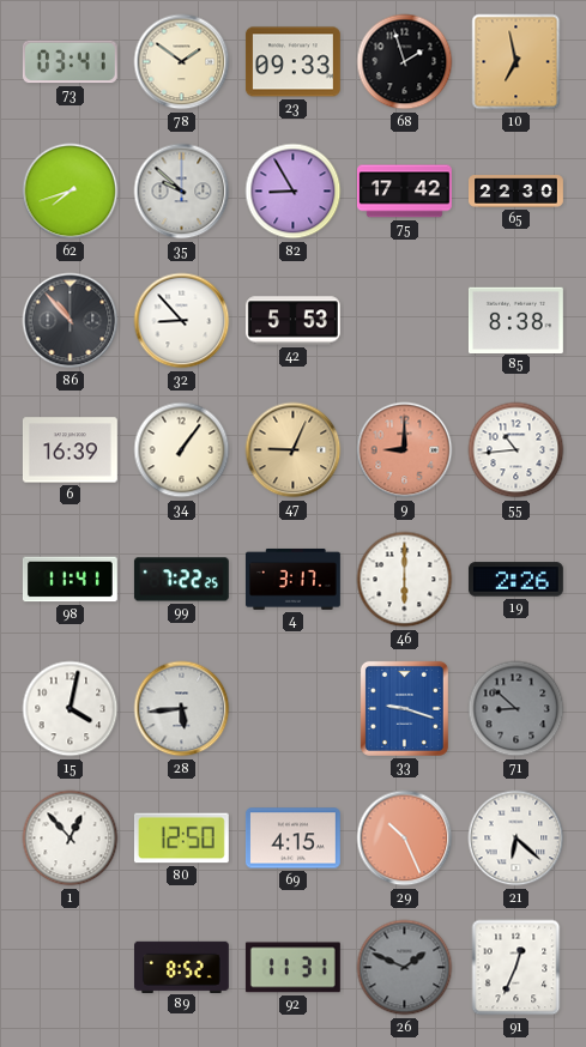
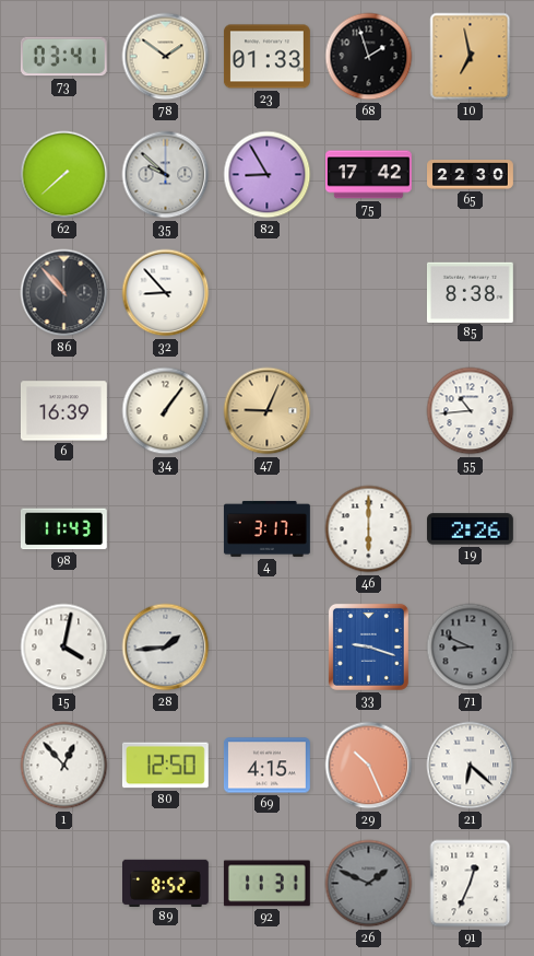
23: 09:33 -> 01:33 (266, 57)
62: 7:42 -> 7:38 (64, 175)
42: 5:53 -> none (292, 321)
9: 9:00 -> none (405, 450)
98: 11:41 -> 11:43 (63, 529)
99: 7:22 -> none (181, 580)
28: 5:44 -> 1:44 (166, 648)
71: 8:52 -> 8:49 (471, 648)
